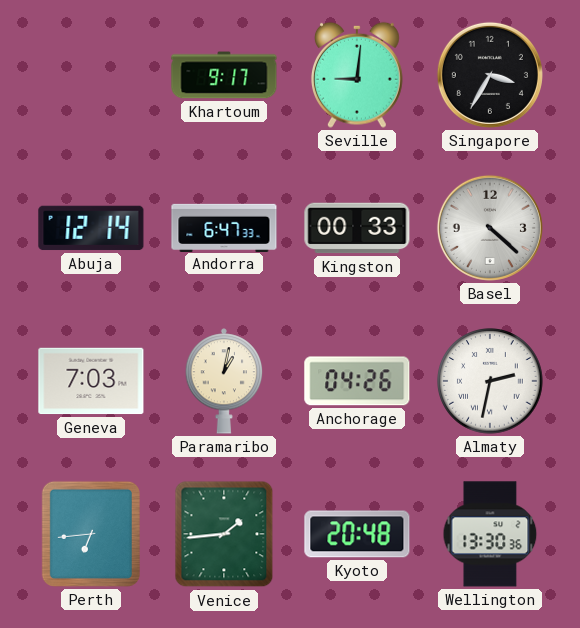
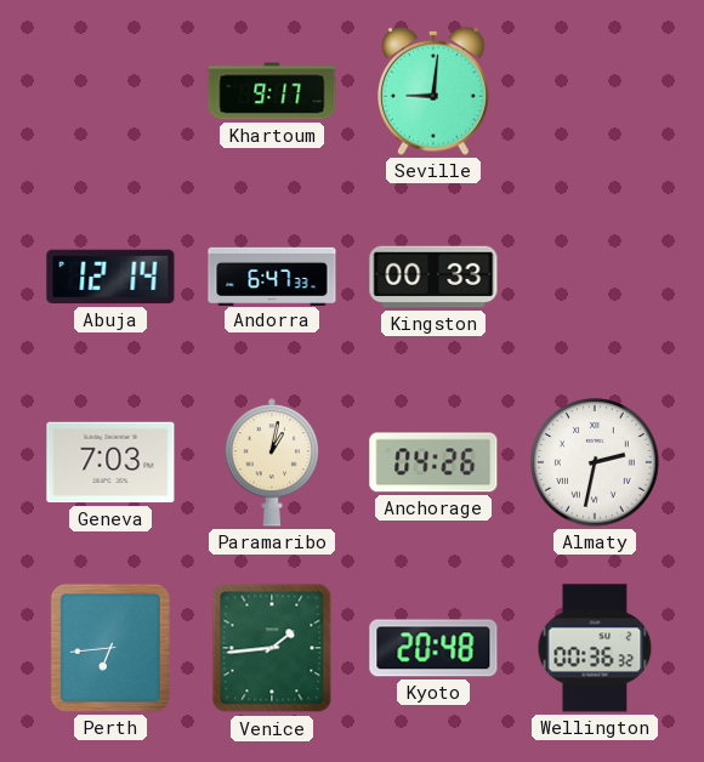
Singapore: 3:35 -> none (490, 75)
Basel: 4:22 -> none (490, 228)
Wellington: 13:30 -> 00:36 (595, 648)
